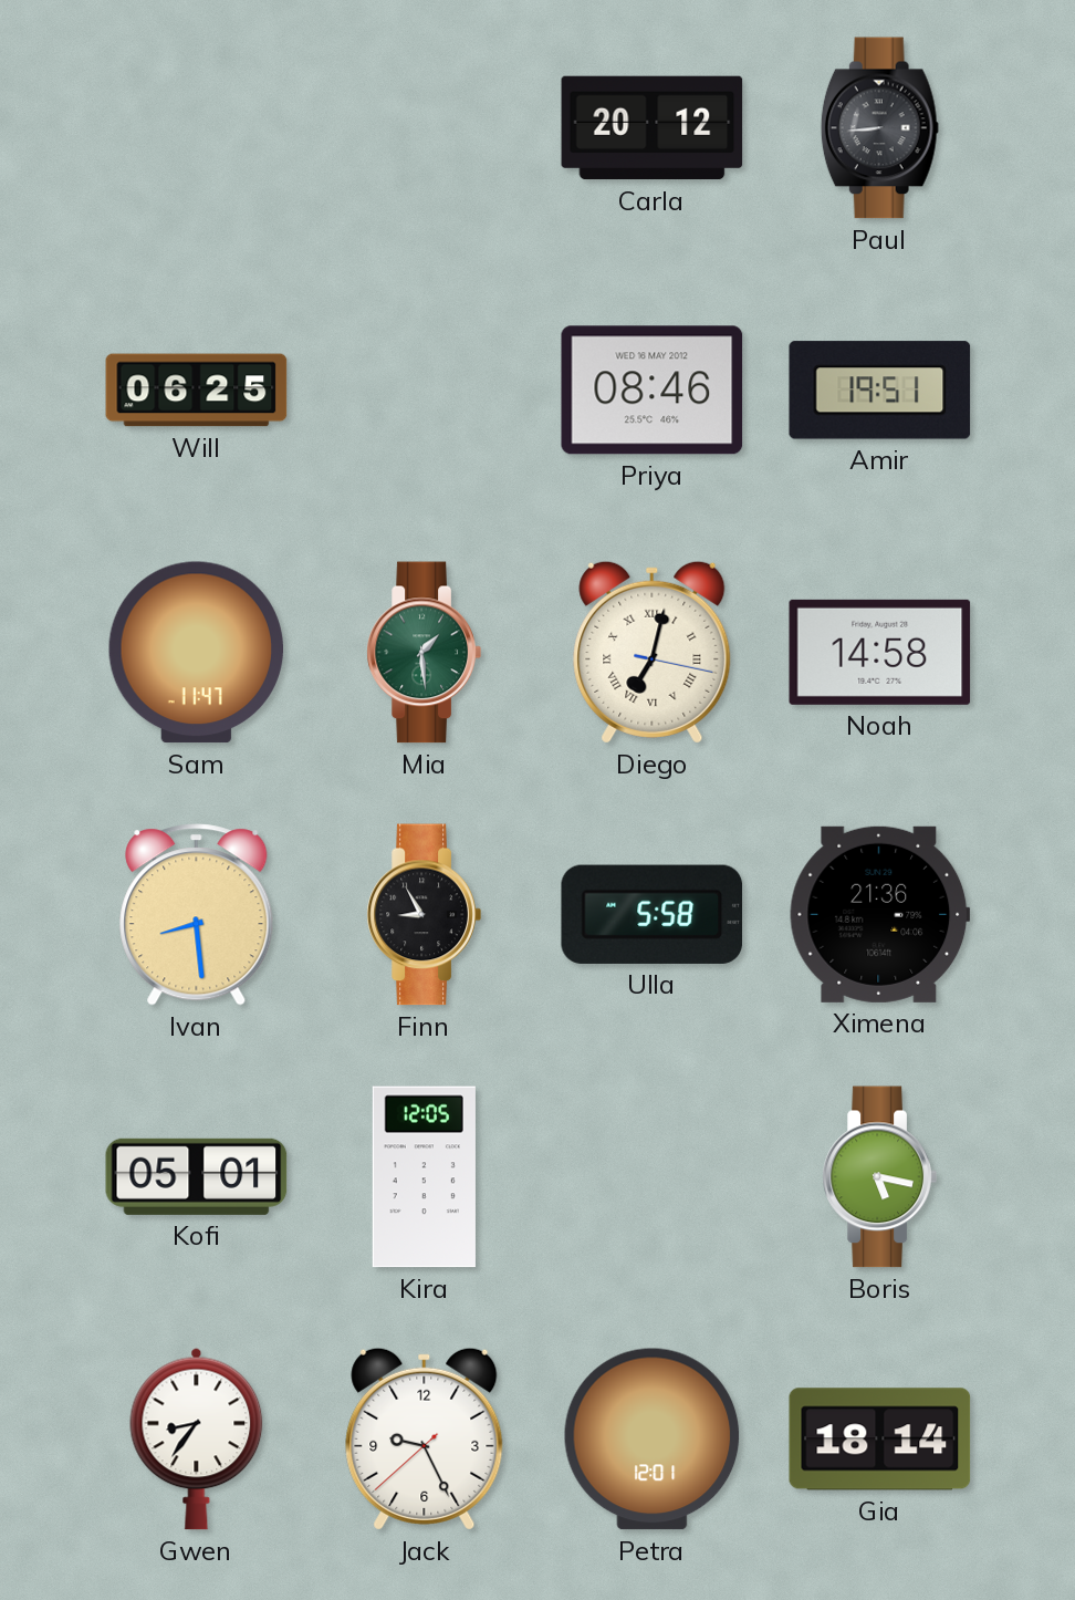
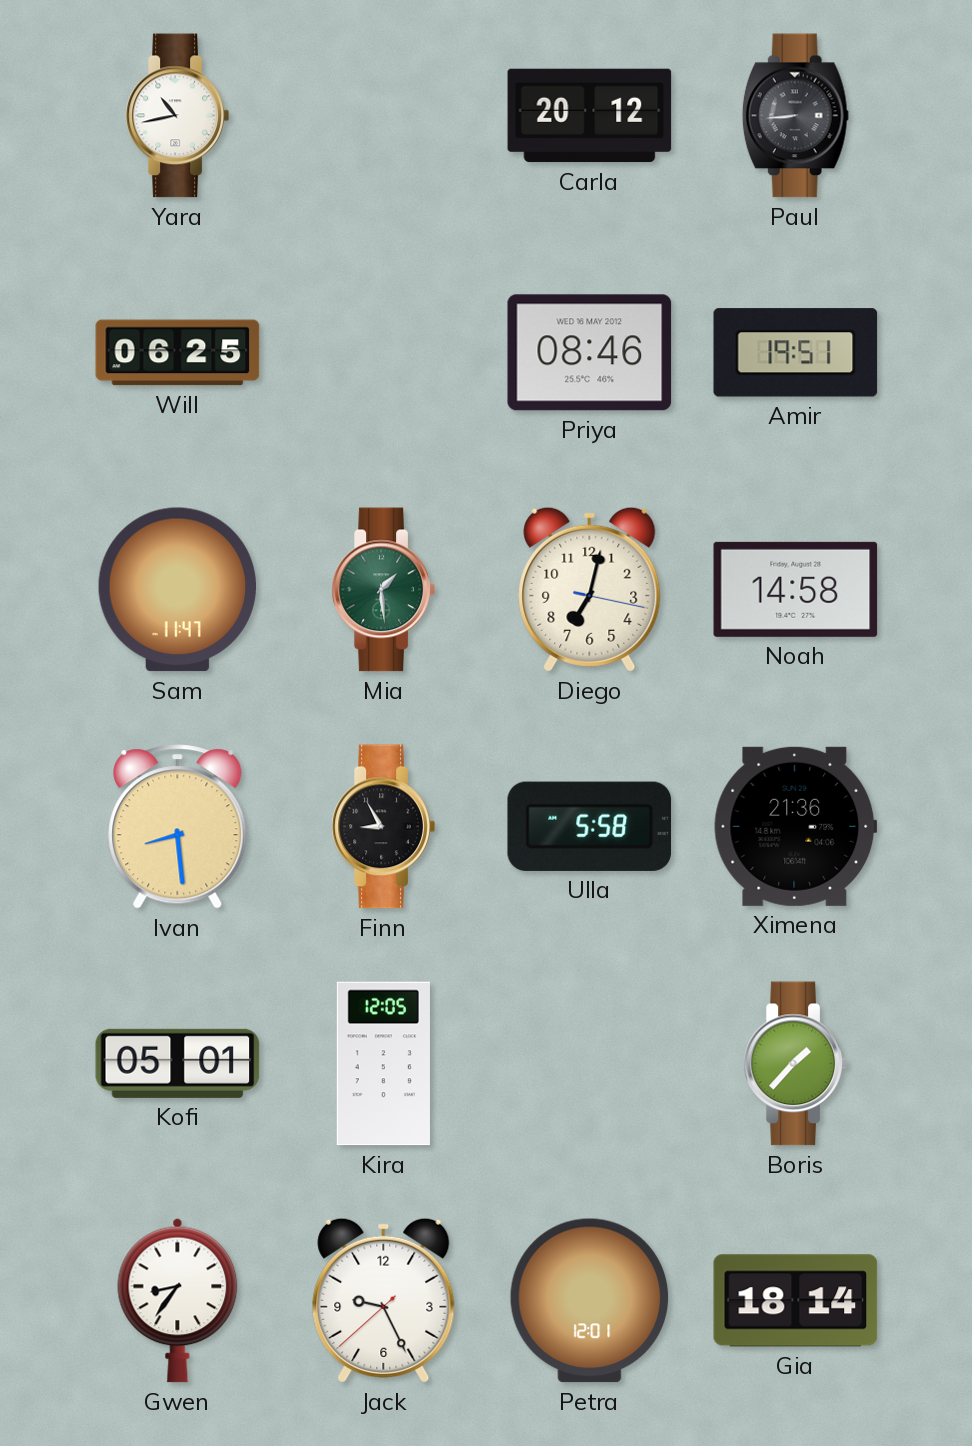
Yara: none -> 10:43 (177, 116)
Diego numerals: Roman -> Arabic (590, 589)
Boris: 5:17 -> 1:37 (795, 1064)
